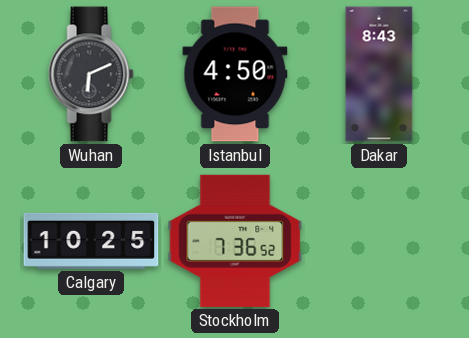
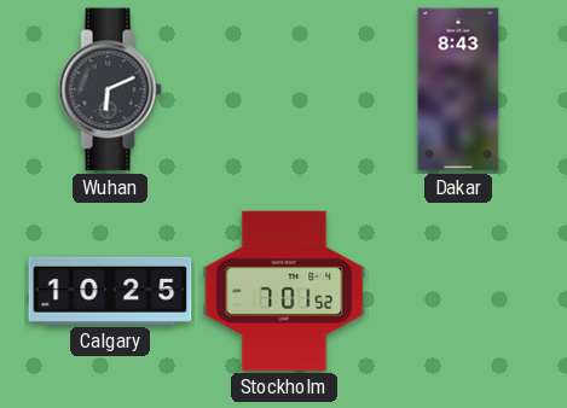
Istanbul: 4:50 -> none (235, 74)
Stockholm: 7:36 -> 7:01 (284, 291)
